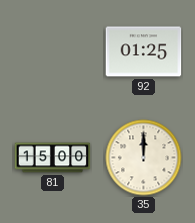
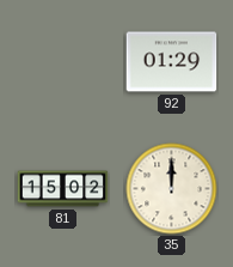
92: 01:25 -> 01:29 (172, 62)
81: 15:00 -> 15:02 (63, 189)
